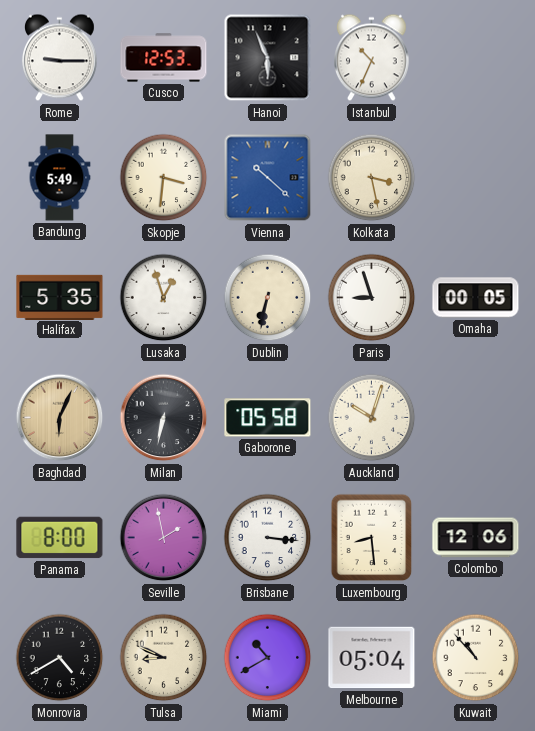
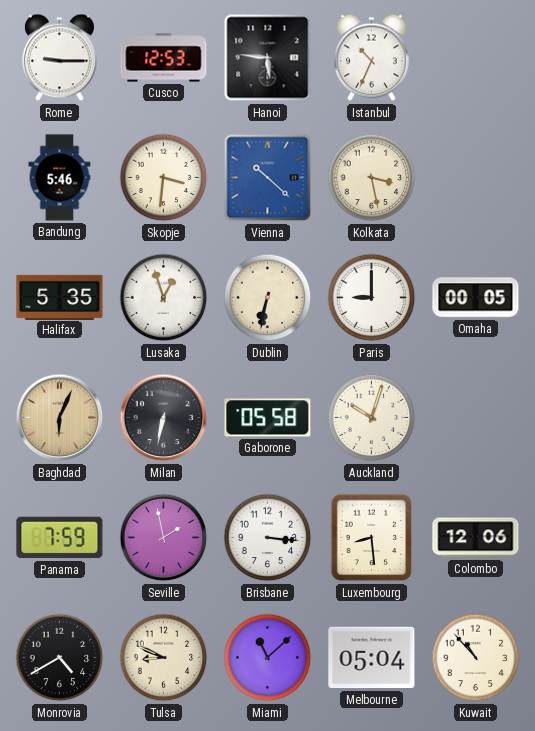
Hanoi: 5:56 -> 5:46 (268, 58)
Bandung: 5:49 -> 5:46 (60, 178)
Paris: 8:57 -> 9:00 (372, 298)
Panama: 8:00 -> 7:59 (60, 538)
Miami: 10:40 -> 11:08 (268, 658)
